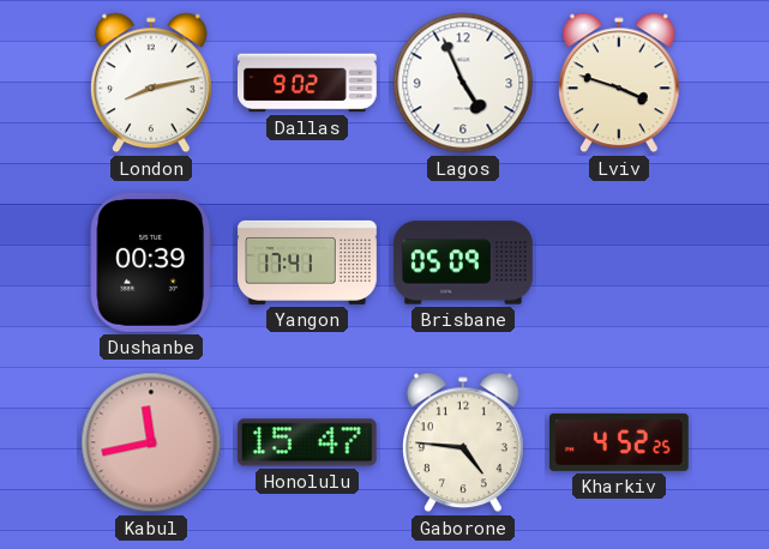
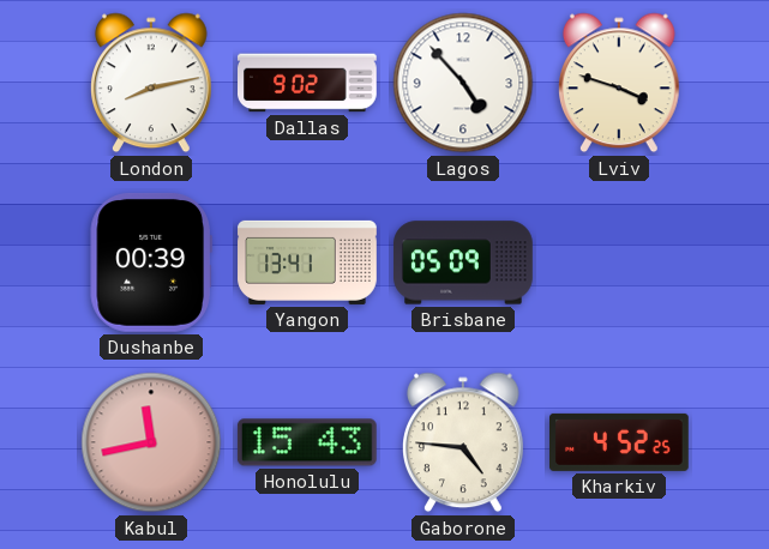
Lagos: 4:56 -> 4:53 (463, 83)
Yangon: 17:41 -> 13:41 (307, 263)
Honolulu: 15:47 -> 15:43 (307, 442)
